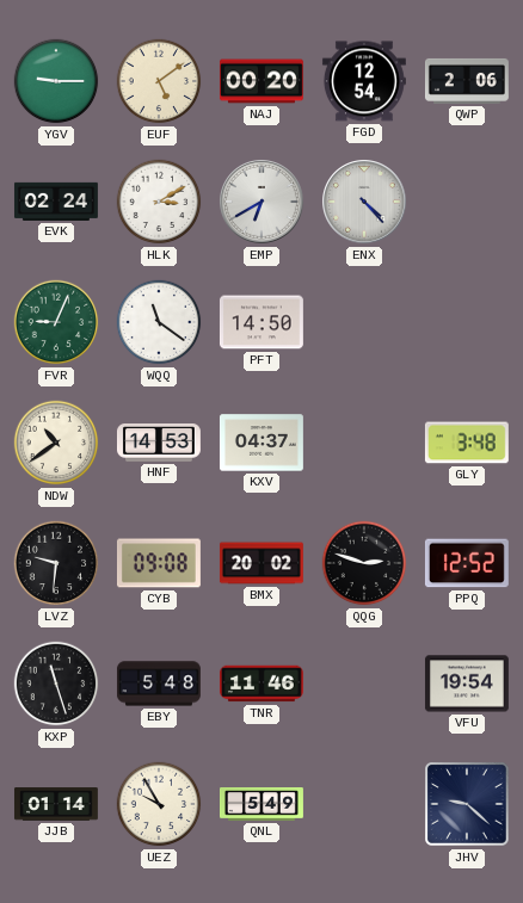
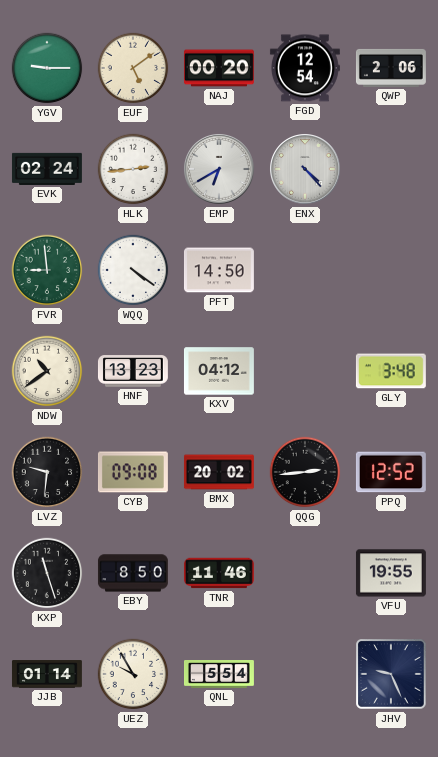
HLK: 3:10 -> 2:44 (133, 169)
FVR: 9:04 -> 8:59 (47, 270)
WQQ: 11:21 -> 4:21 (133, 270)
HNF: 14:53 -> 13:23 (133, 371)
KXV: 04:37 -> 04:12 (219, 371)
QQG: 2:48 -> 2:44 (305, 472)
EBY: 5:48 -> 8:50 (133, 573)
VFU: 19:54 -> 19:55 (391, 573)
QNL: 5:49 -> 5:54 (220, 674)
JHV: 9:22 -> 9:26 (391, 674)
